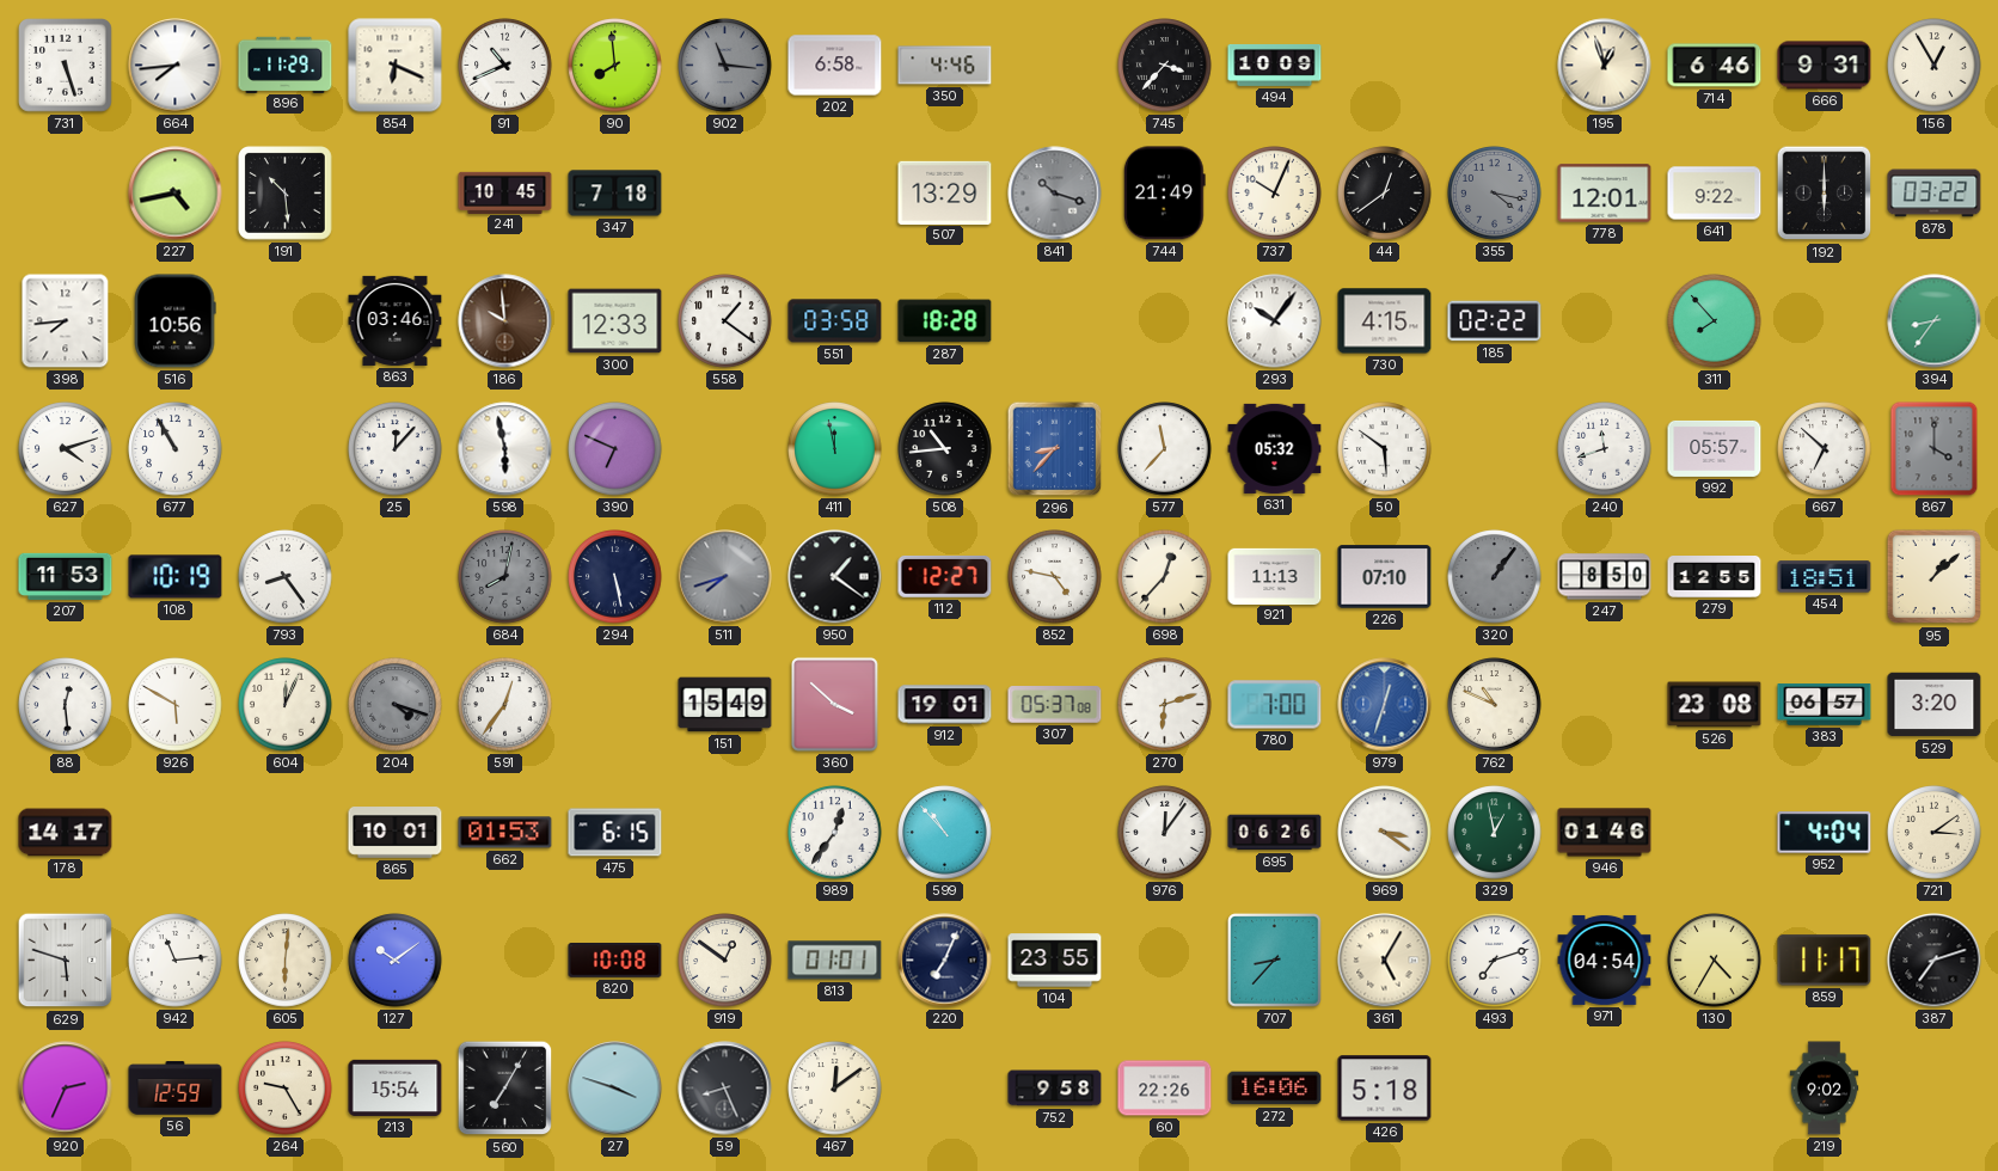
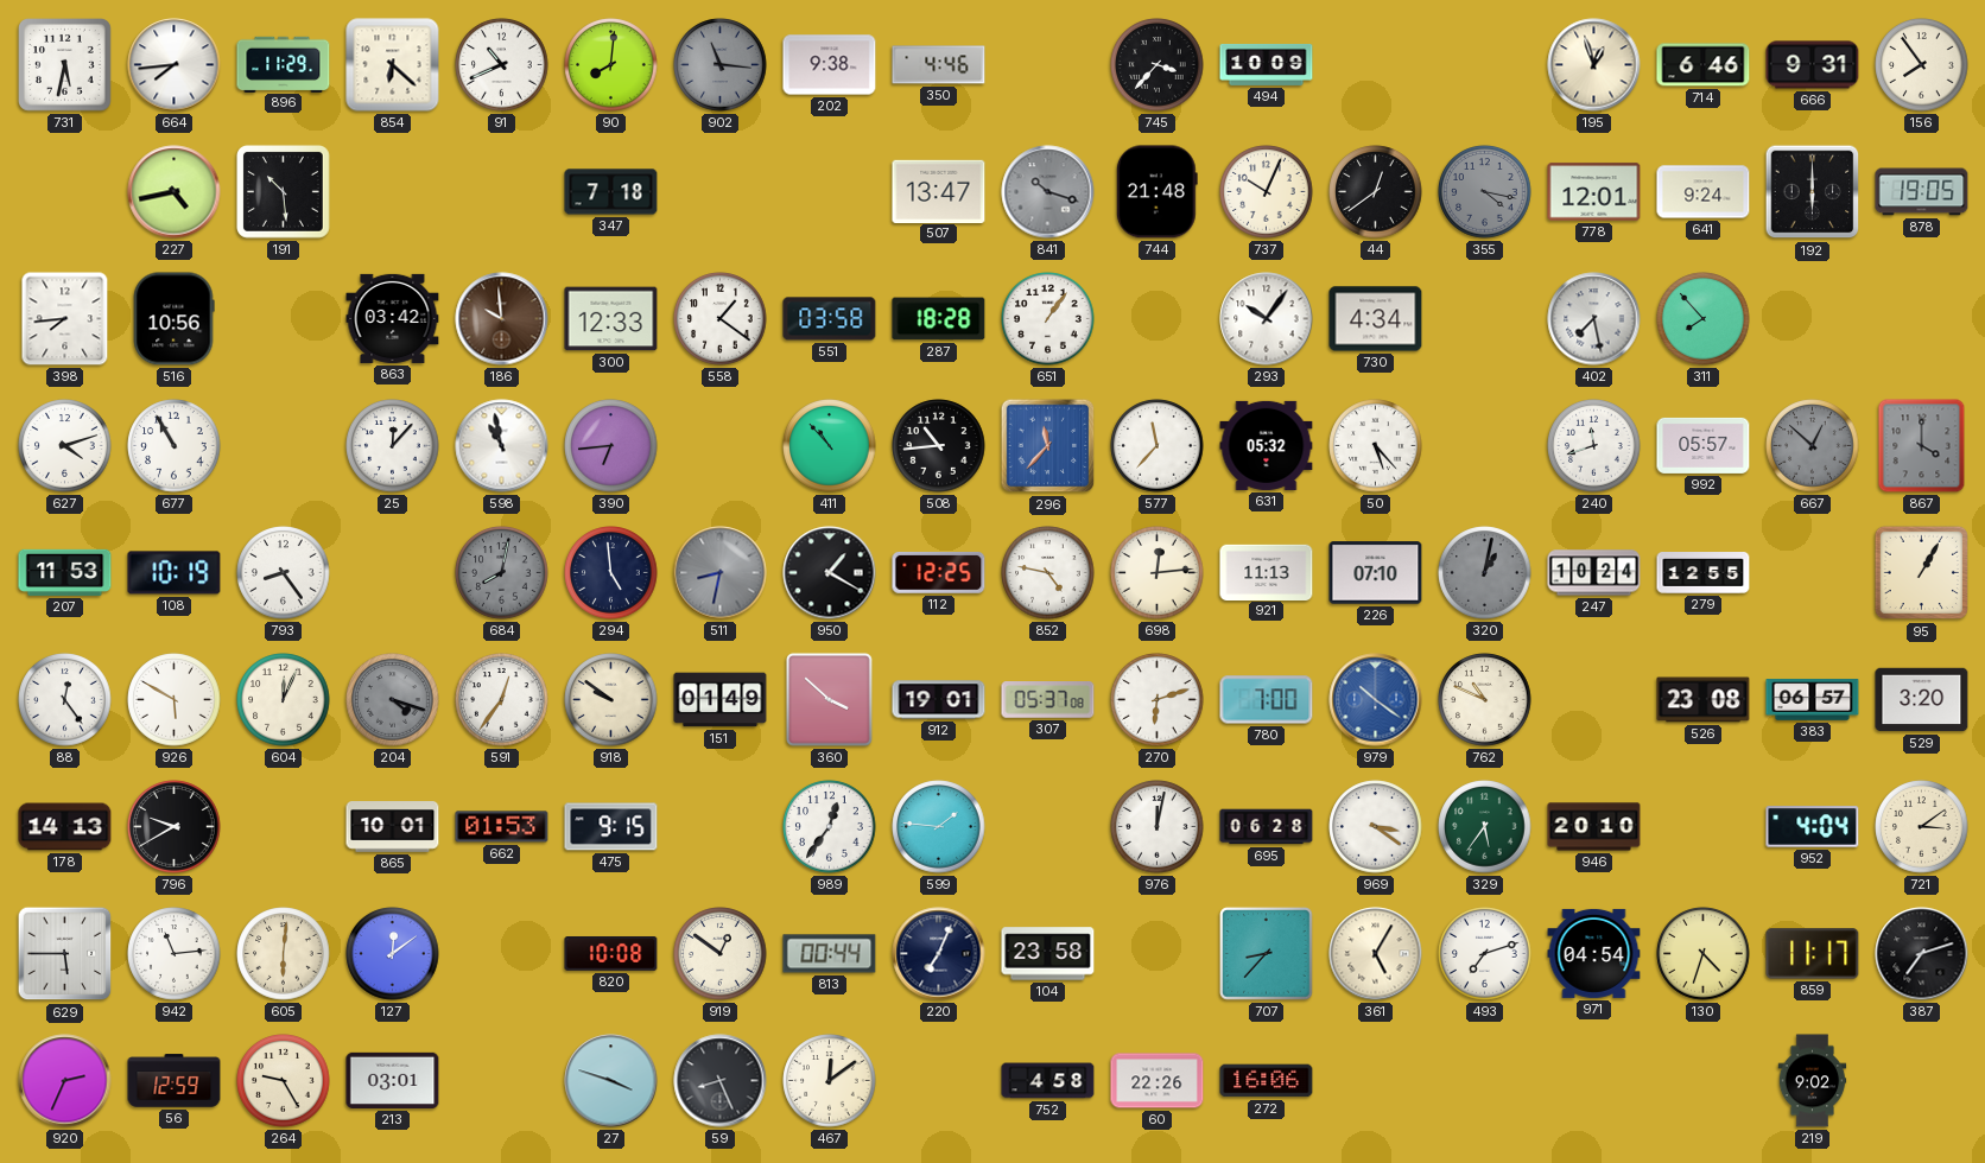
731: 5:27 -> 5:32 (65, 65)
854: 6:19 -> 6:22 (393, 65)
90: 7:59 -> 8:01 (611, 65)
202: 6:58 -> 9:38 (830, 65)
156: 12:55 -> 7:54 (1922, 65)
241: 10:45 -> none (505, 192)
507: 13:29 -> 13:47 (939, 191)
744: 21:49 -> 21:48 (1156, 192)
641: 9:22 -> 9:24 (1704, 192)
878: 03:22 -> 19:05 (1922, 192)
863: 03:46 -> 03:42 (393, 318)
651: none -> 1:06 (1048, 319)
730: 4:15 -> 4:34 (1376, 319)
185: 02:22 -> none (1495, 321)
402: none -> 7:28 (1594, 319)
394: 8:36 -> none (1935, 321)
598: 5:58 -> 10:58 (502, 446)
390: 6:49 -> 6:44 (611, 446)
411: 11:58 -> 10:53 (830, 446)
296: 8:37 -> 11:37 (1048, 446)
50: 5:51 -> 5:23 (1376, 446)
667: 6:52 -> 12:52 (1813, 446)
667 dial: white -> grey (1813, 446)
294: 5:28 -> 4:59 (611, 573)
511: 7:42 -> 8:32 (721, 573)
950: 1:21 -> 1:20 (830, 573)
112: 12:27 -> 12:25 (939, 572)
698: 12:37 -> 12:14 (1158, 573)
320: 1:06 -> 1:02 (1485, 573)
247: 8:50 -> 10:24 (1594, 573)
454: 18:51 -> none (1825, 577)
95: 1:08 -> 1:05 (1922, 573)
88: 12:29 -> 12:24 (65, 700)
918: none -> 9:51 (611, 700)
151: 15:49 -> 01:49 (721, 700)
979: 12:33 -> 10:21 (1376, 700)
178: 14:17 -> 14:13 (65, 827)
796: none -> 9:40 (175, 827)
475: 6:15 -> 9:15 (611, 827)
599: 10:53 -> 1:46 (939, 827)
976: 12:06 -> 12:02 (1158, 827)
695: 06:26 -> 06:28 (1267, 827)
329: 12:58 -> 5:36 (1485, 827)
946: 01:46 -> 20:10 (1594, 827)
629: 5:48 -> 5:45 (65, 954)
127: 10:09 -> 12:09 (393, 954)
813: 01:01 -> 00:44 (830, 954)
104: 23:55 -> 23:58 (1048, 954)
130: 4:35 -> 4:33 (1704, 954)
213: 15:54 -> 03:01 (393, 1080)
560: 7:05 -> none (505, 1089)
752: 9:58 -> 4:58 (1048, 1081)
426: 5:18 -> none (1385, 1089)
